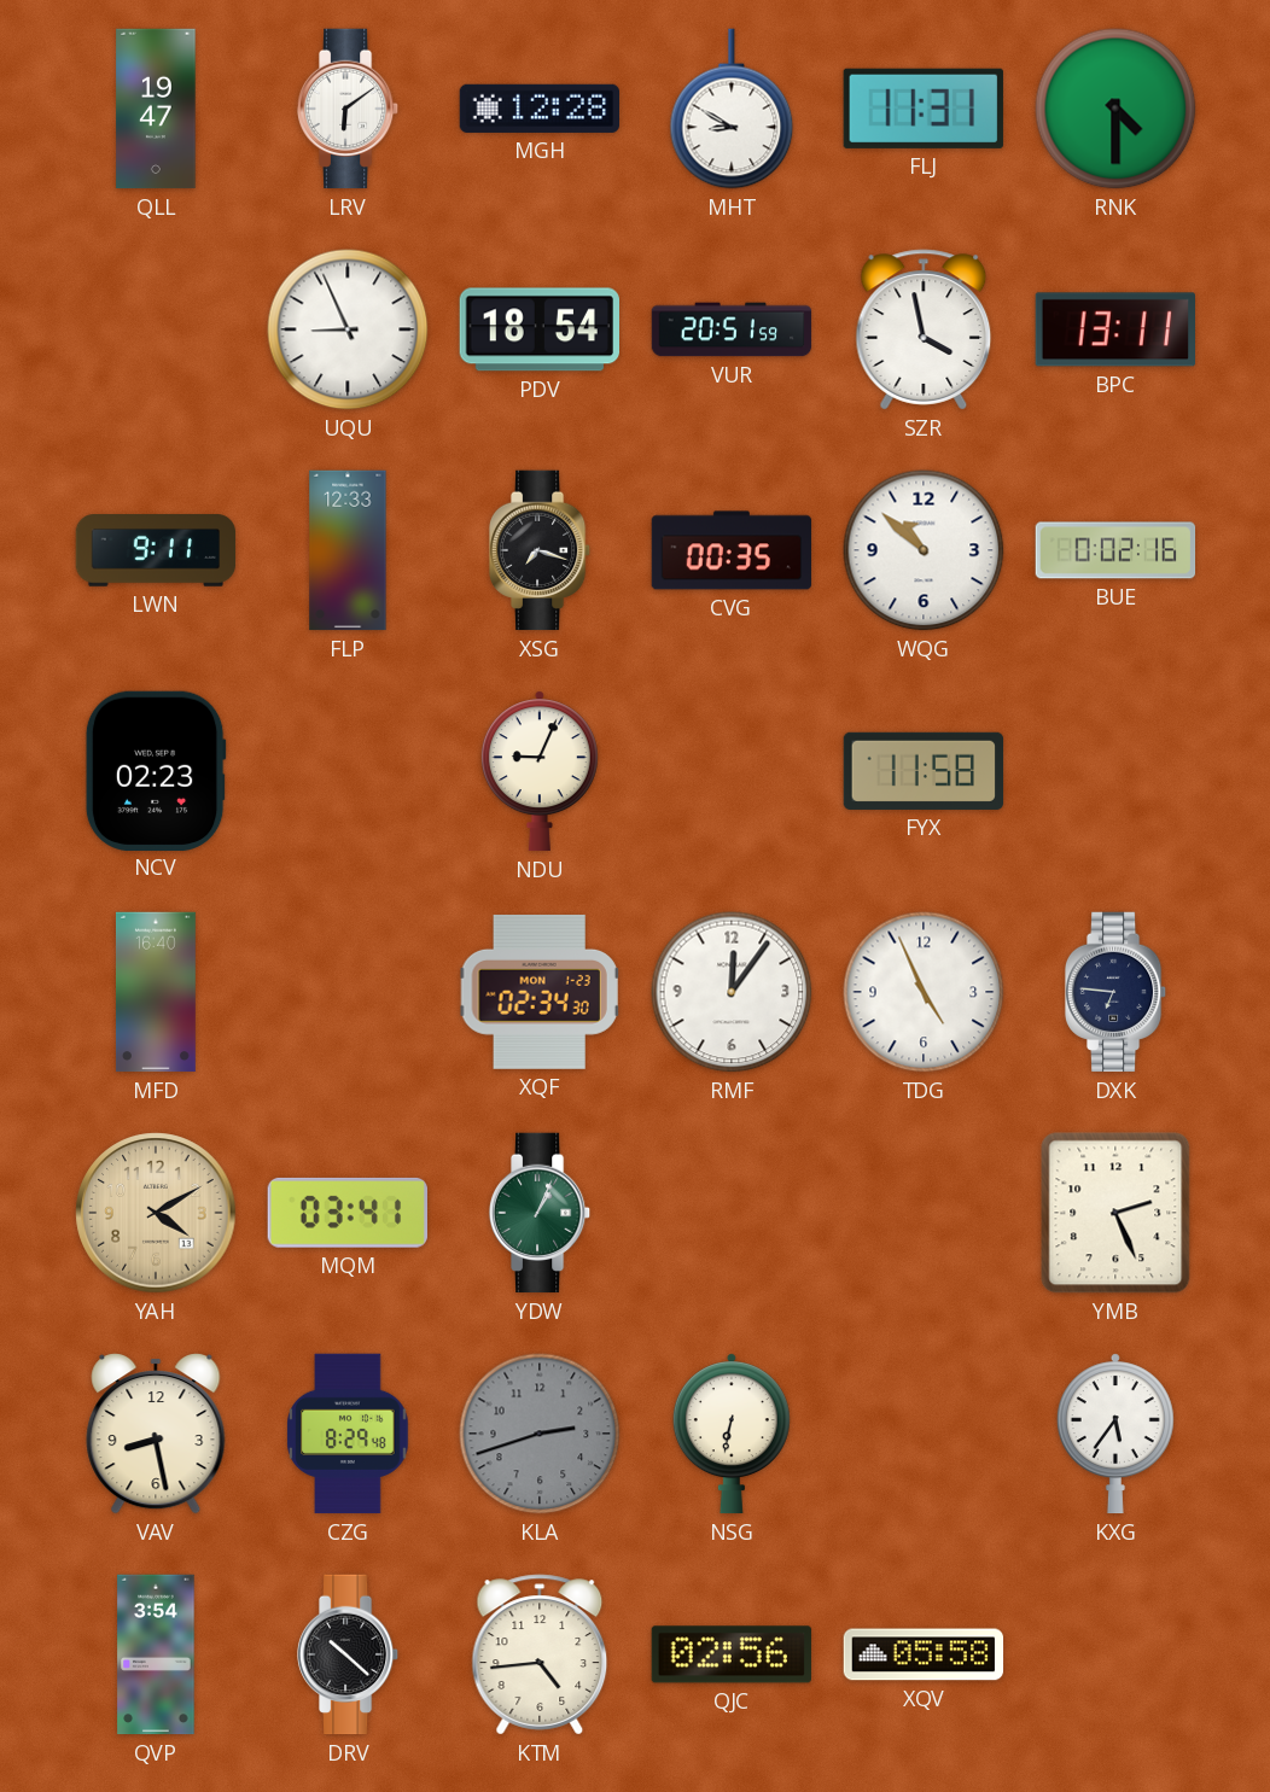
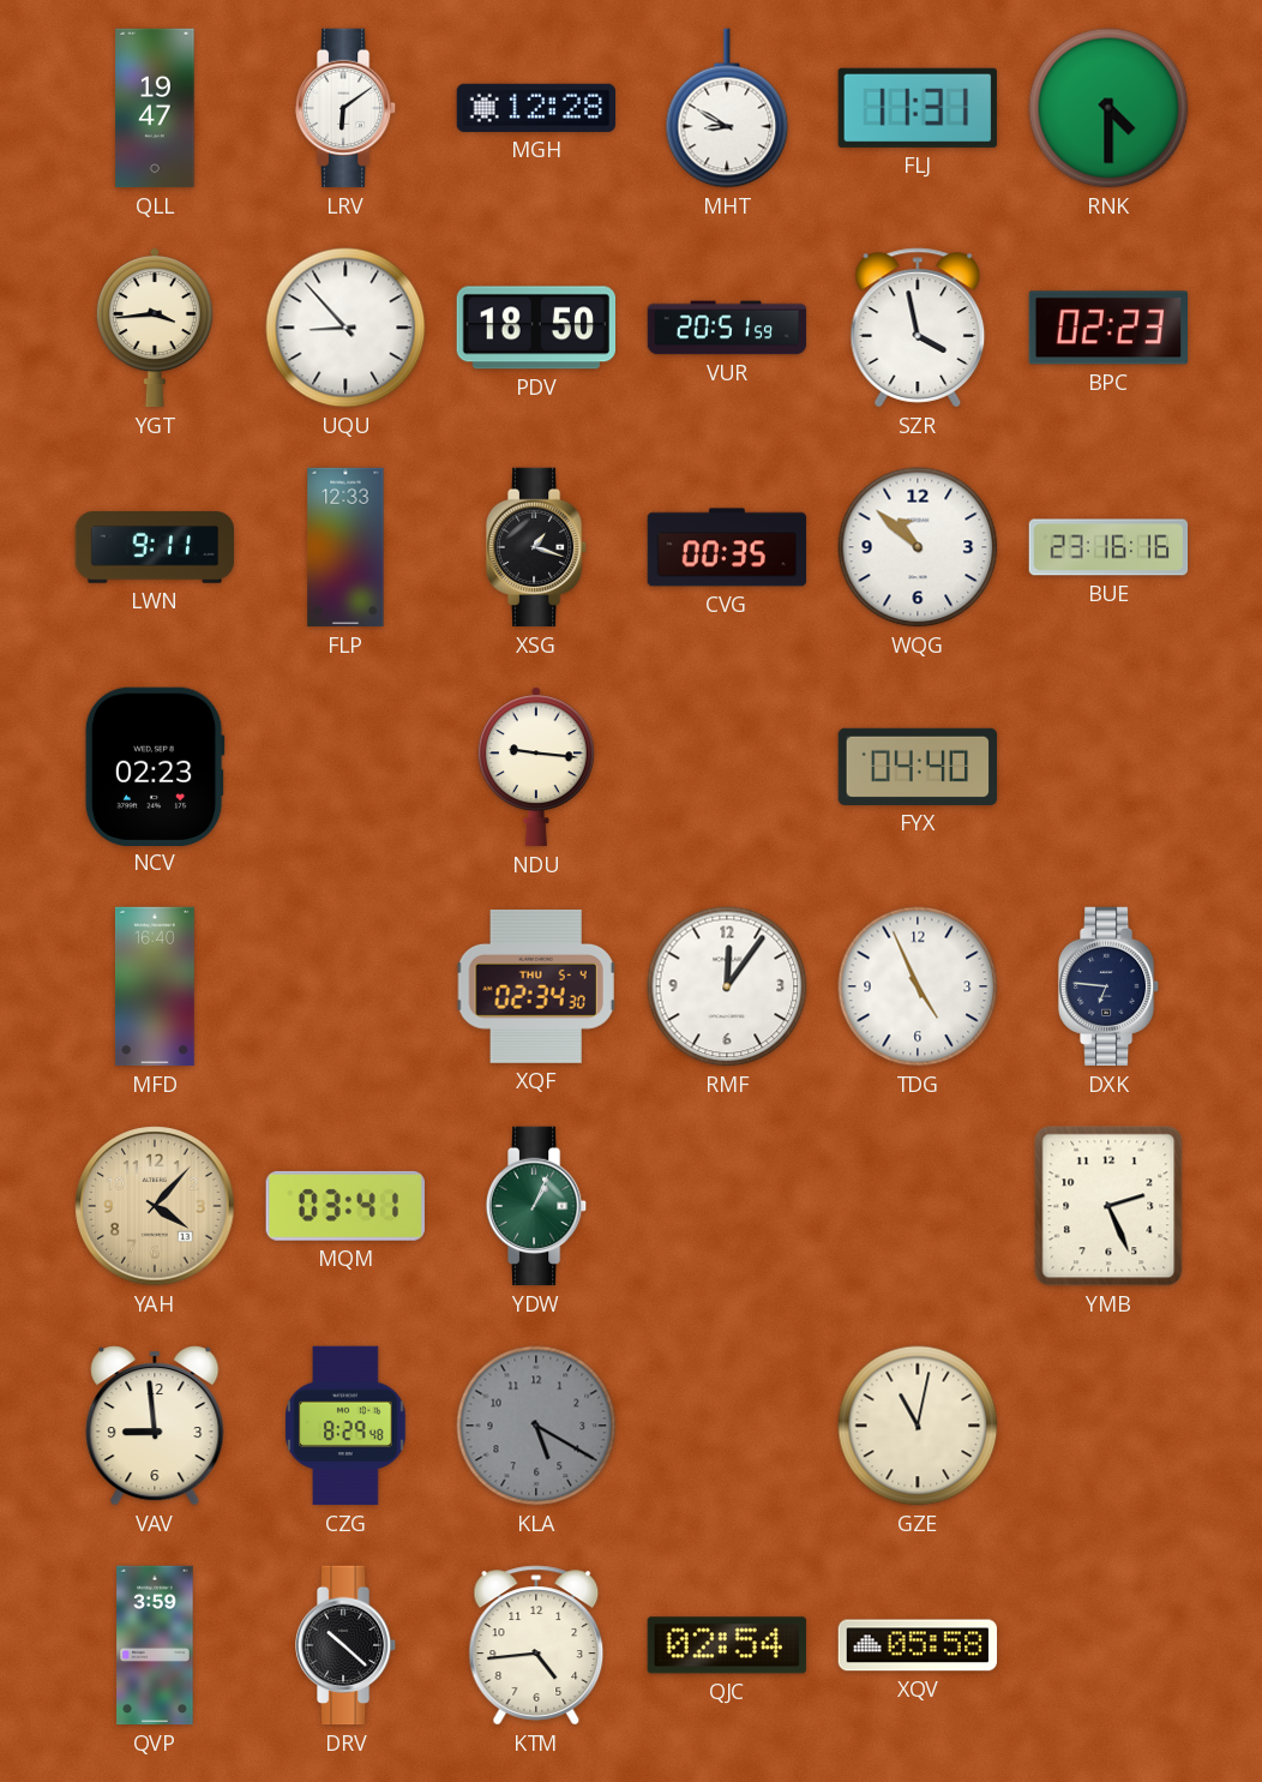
YGT: none -> 3:44 (155, 328)
UQU: 8:56 -> 8:53 (345, 328)
PDV: 18:54 -> 18:50 (535, 328)
BPC: 13:11 -> 02:23 (1107, 328)
XSG: 7:18 -> 1:18 (536, 547)
BUE: 0:02 -> 23:16 (1108, 547)
NDU: 9:04 -> 9:16 (536, 767)
FYX: 11:58 -> 04:40 (918, 767)
XQF date: MON 1-23 -> THU 5-4 (536, 986)
YAH: 4:10 -> 4:07 (155, 1206)
VAV: 8:28 -> 8:59 (155, 1427)
KLA: 2:42 -> 5:20 (536, 1426)
NSG: 6:32 -> none (732, 1434)
GZE: none -> 11:02 (918, 1426)
KXG: 5:36 -> none (1115, 1434)
QVP: 3:54 -> 3:59 (155, 1645)
QJC: 02:56 -> 02:54 (727, 1645)
